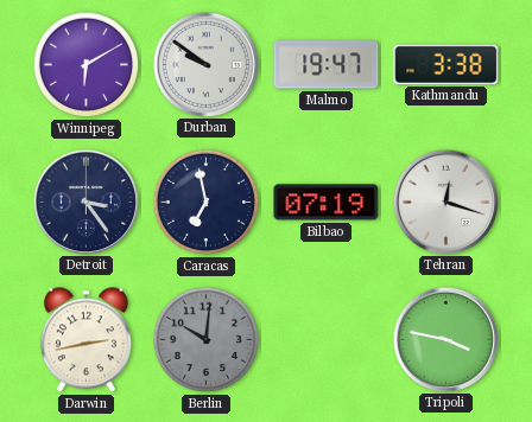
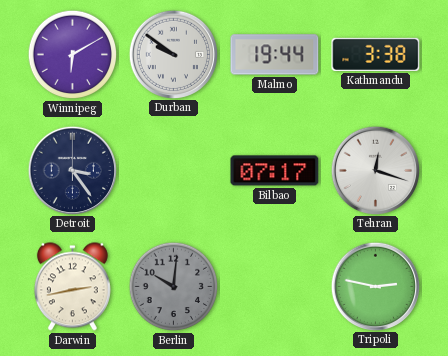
Malmo: 19:47 -> 19:44 (275, 55)
Caracas: 6:58 -> none (207, 203)
Bilbao: 07:19 -> 07:17 (275, 171)
Tripoli: 3:47 -> 2:47 (375, 286)
